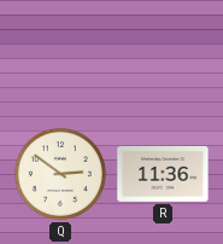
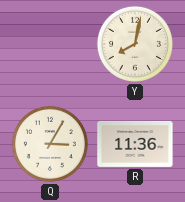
Y: none -> 8:02 (135, 44)
Q: 2:51 -> 3:05 (50, 144)
